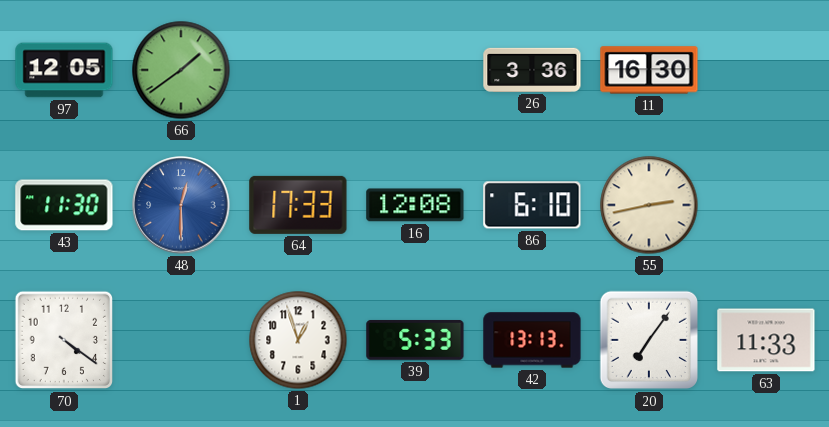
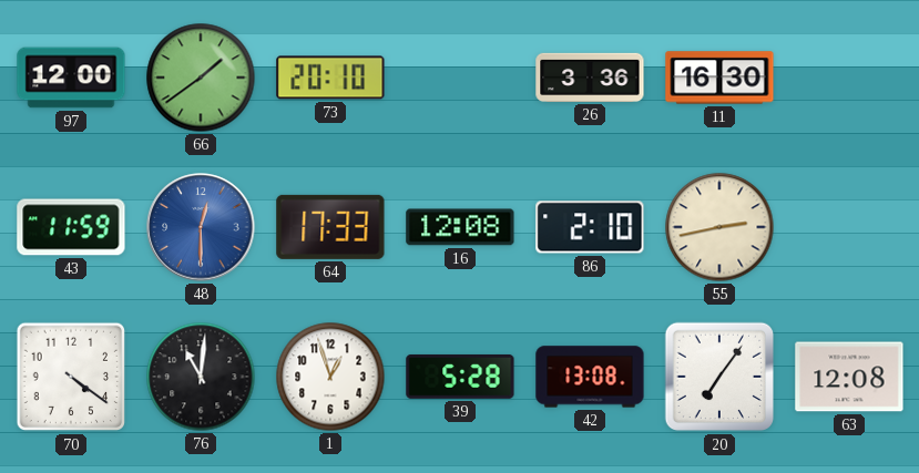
97: 12:05 -> 12:00 (71, 78)
73: none -> 20:10 (330, 78)
43: 11:30 -> 11:59 (71, 227)
86: 6:10 -> 2:10 (590, 227)
76: none -> 11:01 (201, 377)
39: 5:33 -> 5:28 (460, 377)
42: 13:13 -> 13:08 (590, 377)
63: 11:33 -> 12:08 (849, 377)
